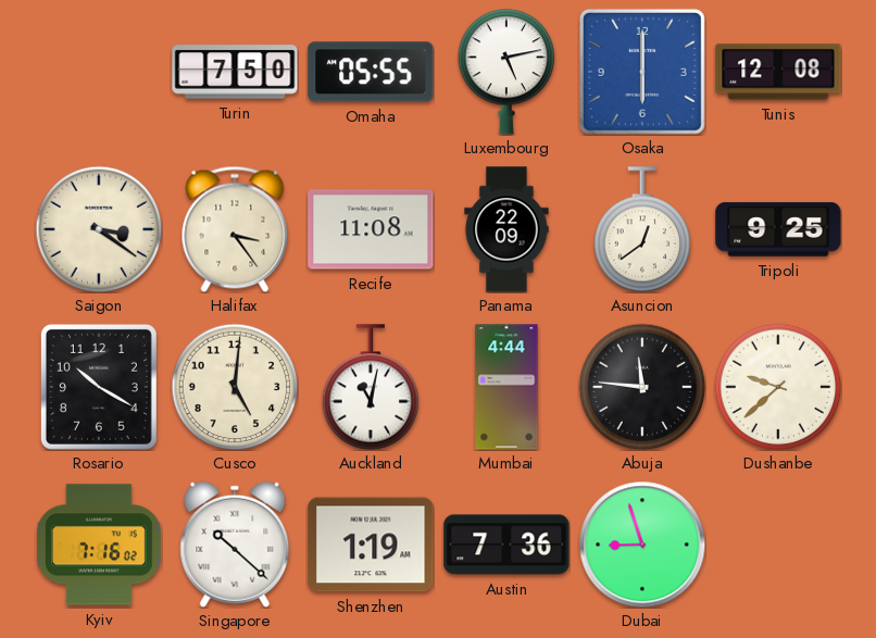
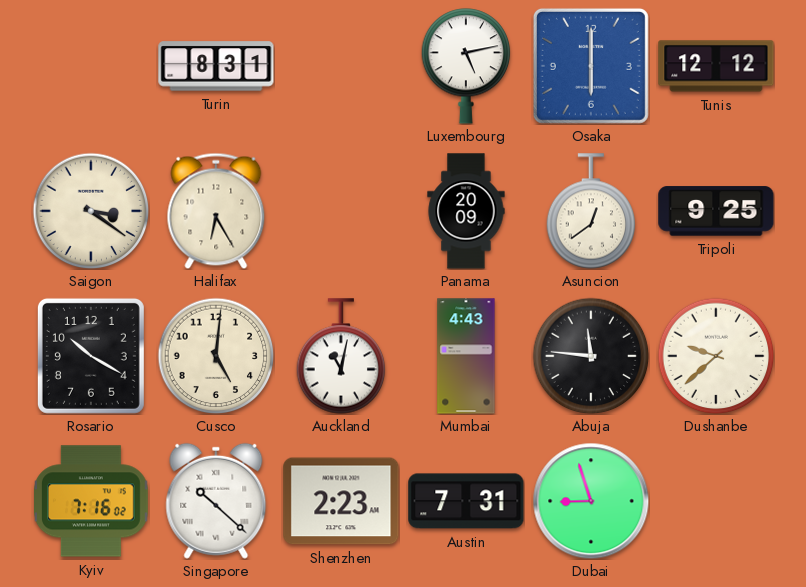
Turin: 7:50 -> 8:31 (216, 66)
Omaha: 05:55 -> none (371, 72)
Tunis: 12:08 -> 12:12 (716, 66)
Halifax: 3:24 -> 6:25 (216, 211)
Recife: 11:08 -> none (371, 229)
Panama: 22:09 -> 20:09 (466, 211)
Mumbai: 4:44 -> 4:43 (466, 356)
Shenzhen: 1:19 -> 2:23 (341, 501)
Austin: 7:36 -> 7:31 (466, 501)
